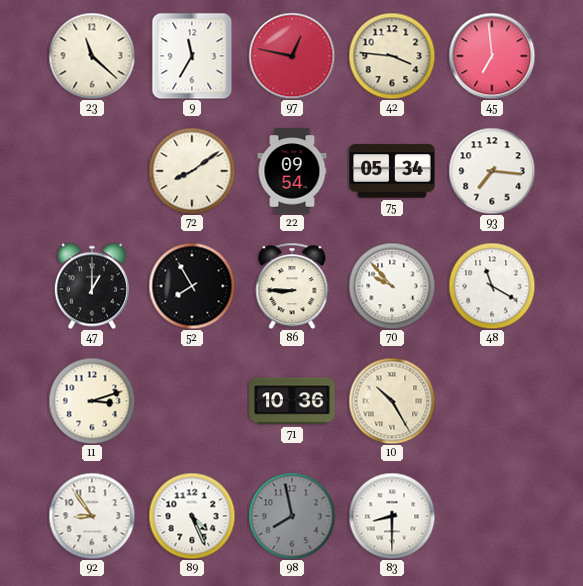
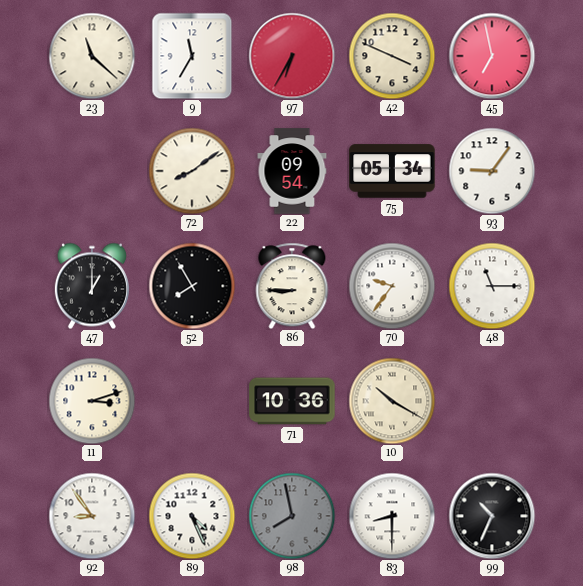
97: 12:47 -> 6:35 (292, 56)
42: 3:46 -> 3:49 (392, 56)
45: 6:59 -> 6:58 (492, 56)
93: 7:16 -> 9:06 (492, 171)
70: 9:53 -> 9:36 (392, 286)
48: 11:20 -> 11:15 (492, 286)
10: 10:25 -> 10:20 (392, 401)
99: none -> 10:34 (492, 516)
